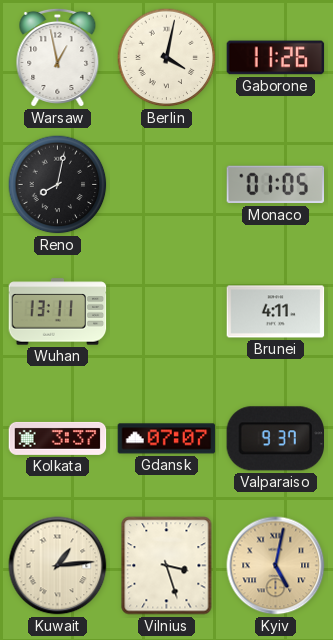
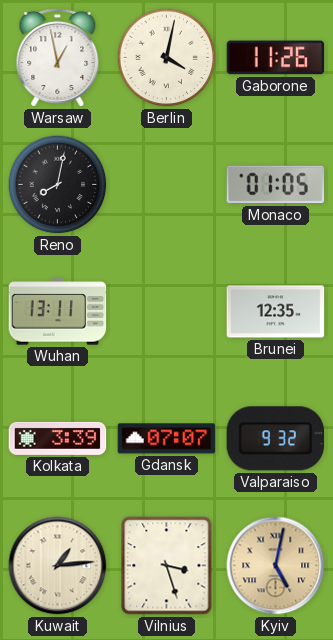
Brunei: 4:11 -> 12:35 (276, 312)
Kolkata: 3:37 -> 3:39 (58, 438)
Valparaiso: 9:37 -> 9:32 (275, 439)
